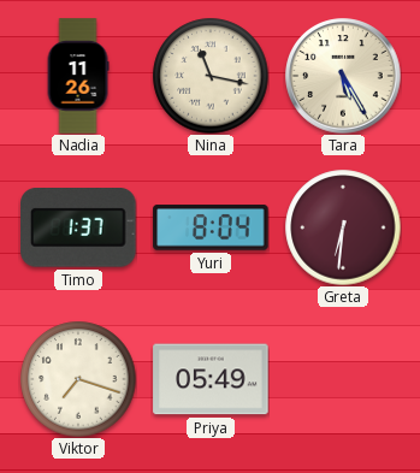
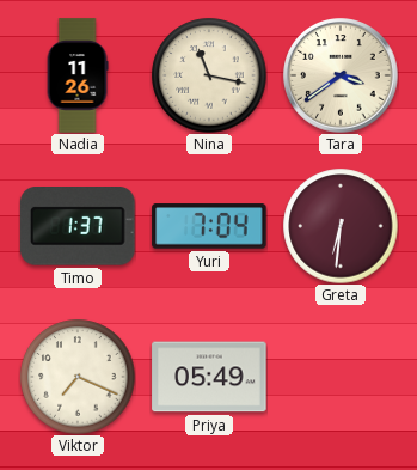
Tara: 5:25 -> 3:39 (341, 75)
Yuri: 8:04 -> 7:04 (209, 226)
Viktor: 7:18 -> 7:19 (78, 377)
